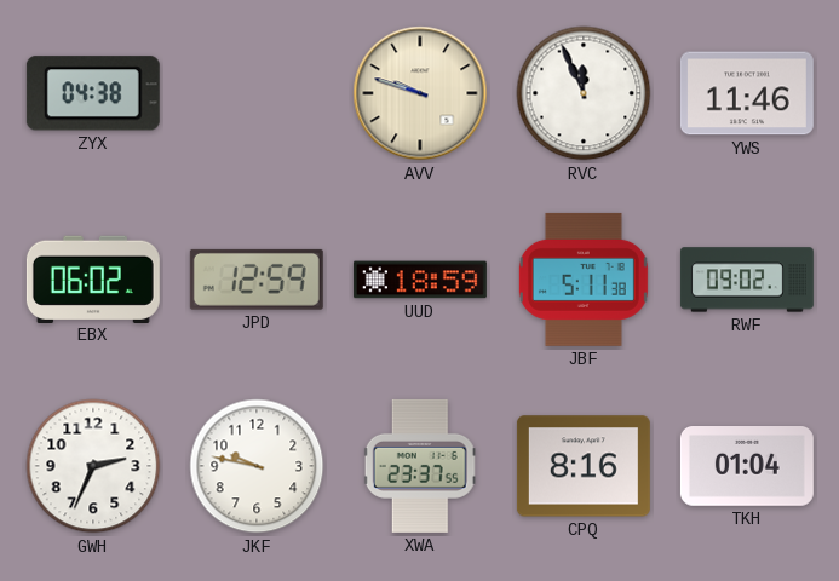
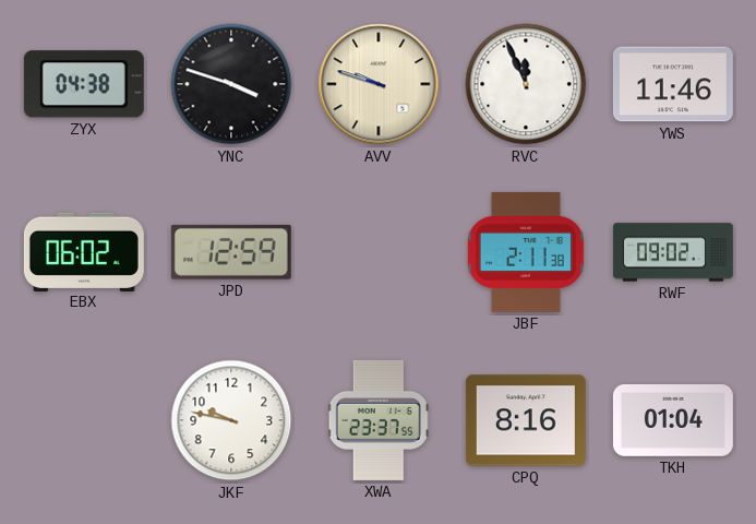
YNC: none -> 3:48 (231, 84)
UUD: 18:59 -> none (420, 280)
JBF: 5:11 -> 2:11 (526, 252)
GWH: 2:34 -> none (93, 466)
